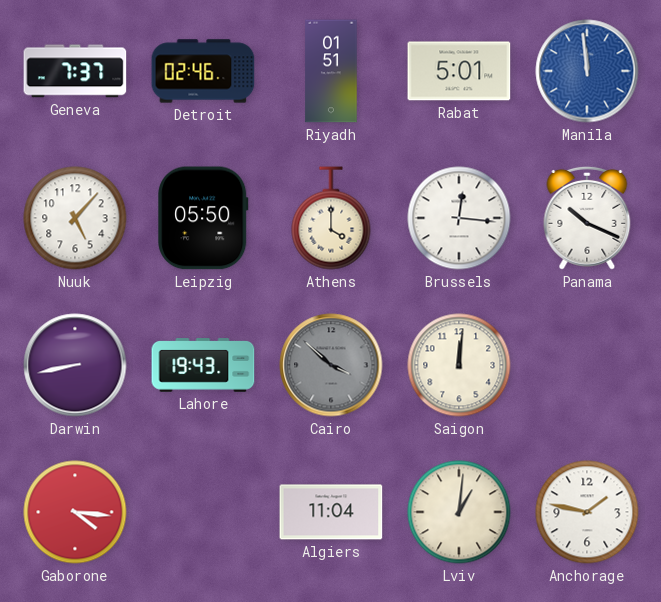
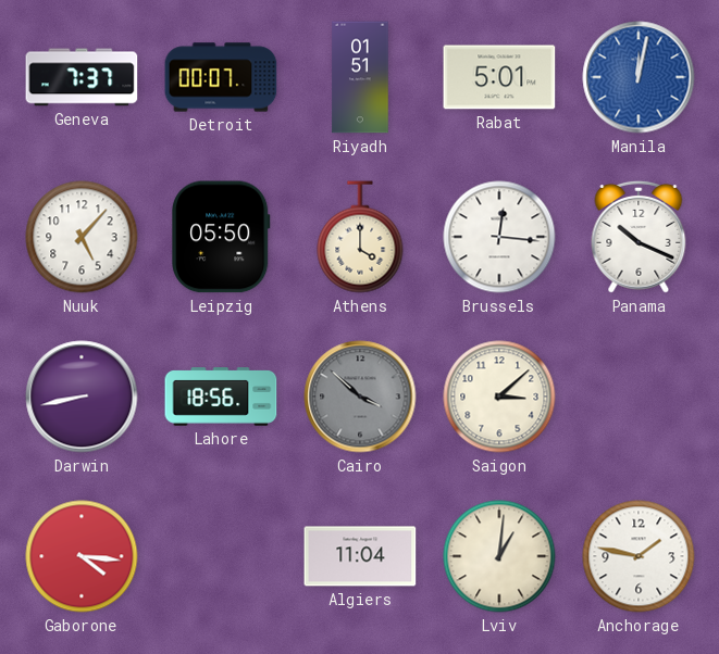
Detroit: 02:46 -> 00:07 (221, 77)
Manila: 11:59 -> 12:02 (639, 77)
Lahore: 19:43 -> 18:56 (221, 397)
Saigon: 12:01 -> 3:08 (499, 397)
